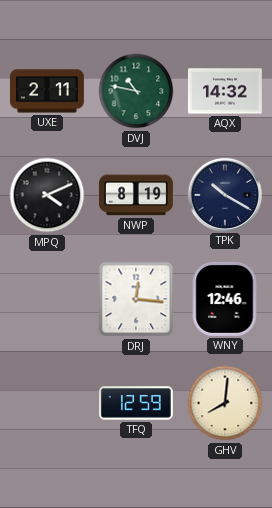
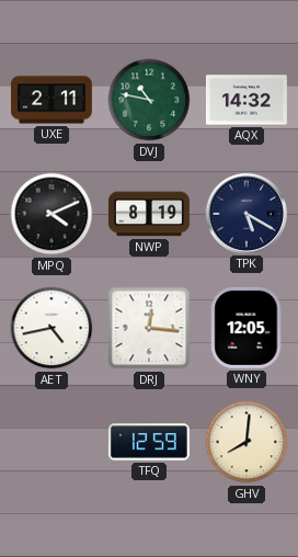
TPK: 10:20 -> 5:20 (245, 213)
AET: none -> 4:43 (51, 328)
WNY: 12:46 -> 12:05 (247, 328)
